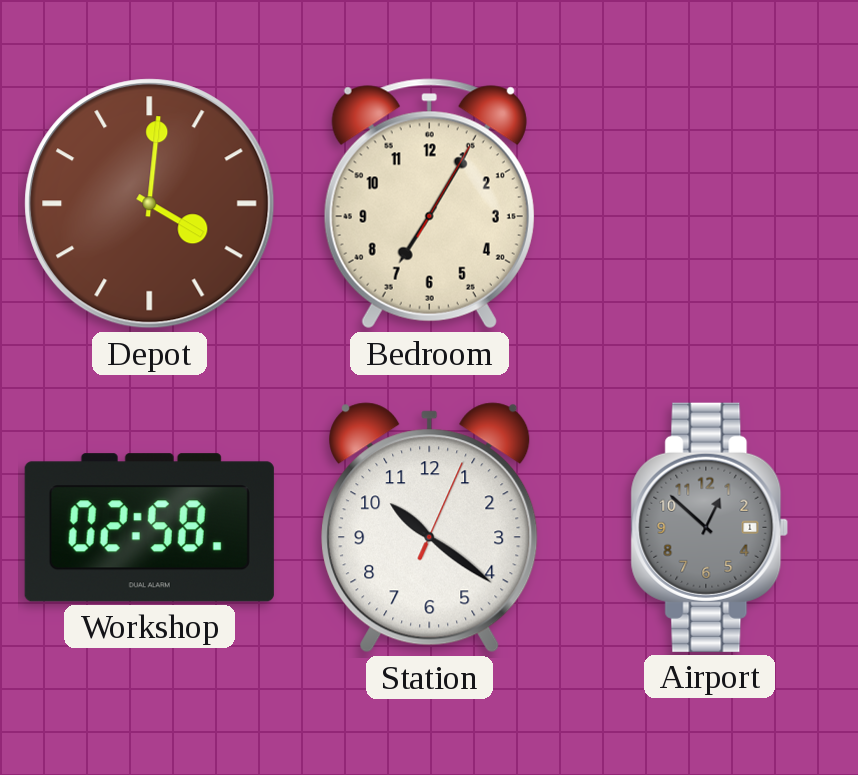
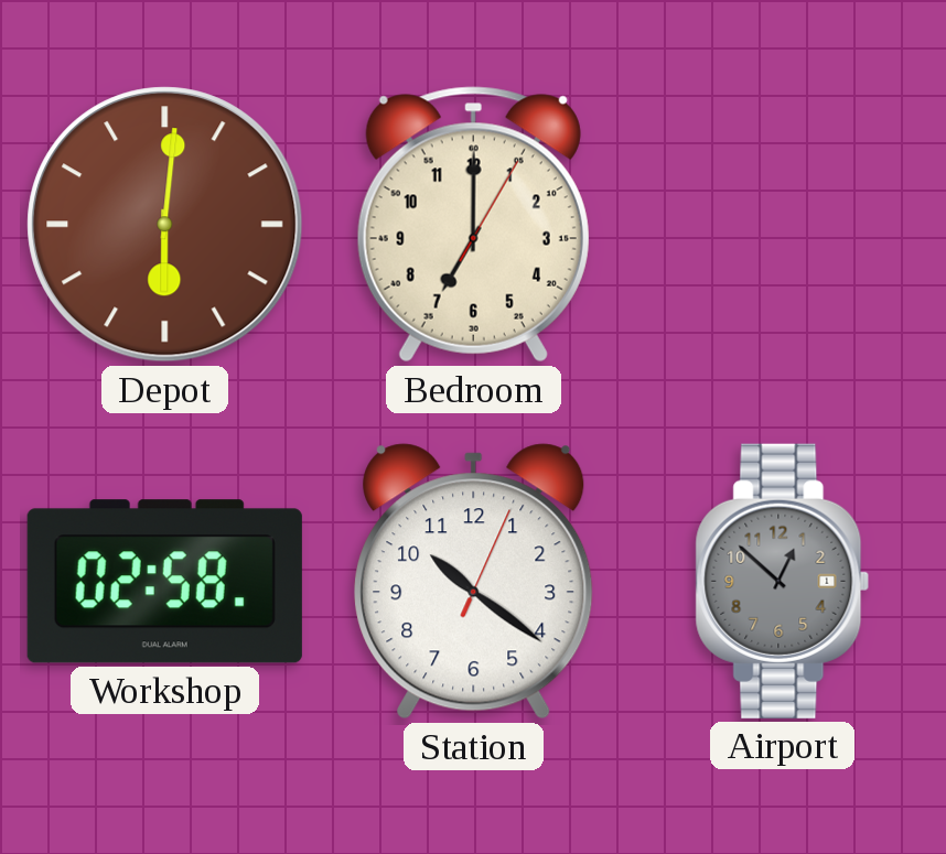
Depot: 4:01 -> 6:01 (165, 225)
Bedroom: 7:05 -> 7:00 (473, 225)
